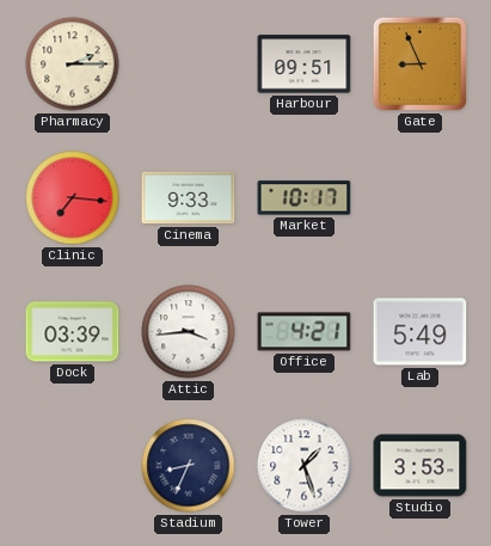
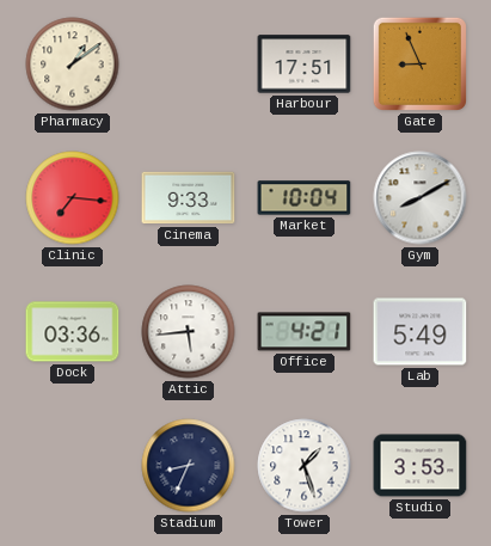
Pharmacy: 2:15 -> 1:09 (73, 65)
Harbour: 09:51 -> 17:51 (305, 65)
Market: 10:17 -> 10:04 (305, 198)
Gym: none -> 8:10 (421, 198)
Dock: 03:39 -> 03:36 (73, 332)
Attic: 3:44 -> 5:44 (189, 332)
